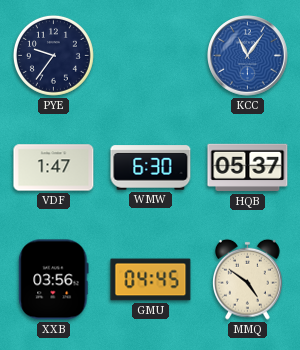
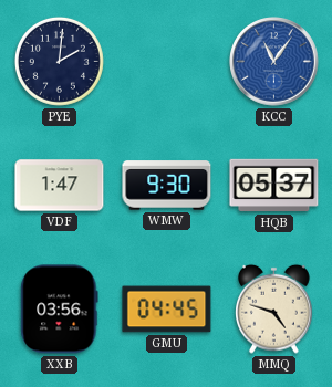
PYE: 9:36 -> 2:01 (59, 61)
WMW: 6:30 -> 9:30 (167, 186)
MMQ: 4:51 -> 4:48 (274, 308)
